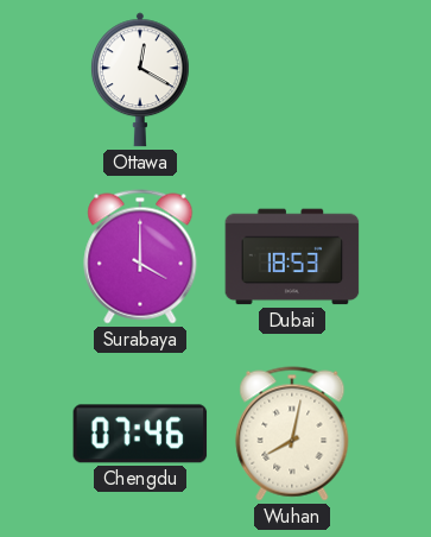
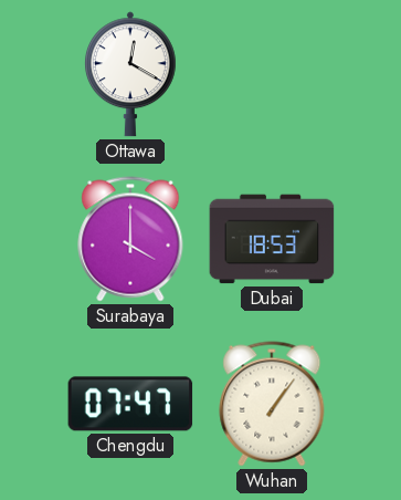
Chengdu: 07:46 -> 07:47 (130, 404)
Wuhan: 8:02 -> 1:06 (272, 404)
